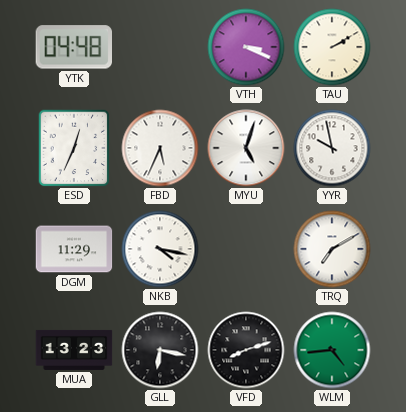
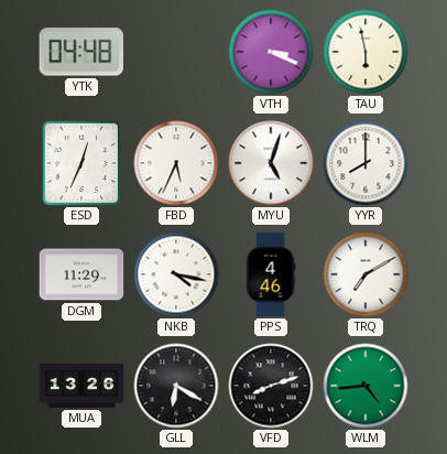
TAU: 2:10 -> 5:58 (366, 52)
YYR: 9:58 -> 8:00 (366, 163)
PPS: none -> 4:46 (271, 274)
MUA: 13:23 -> 13:26 (81, 386)
GLL: 6:17 -> 6:20 (176, 386)
